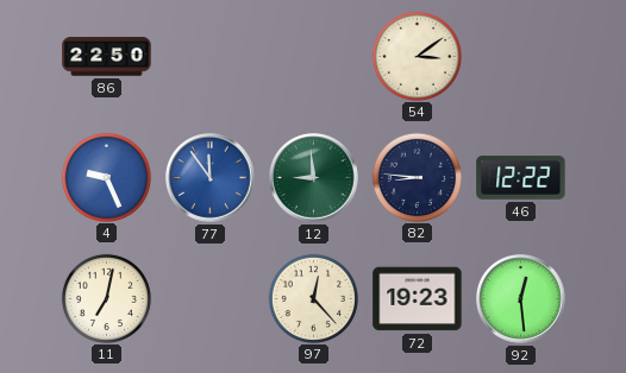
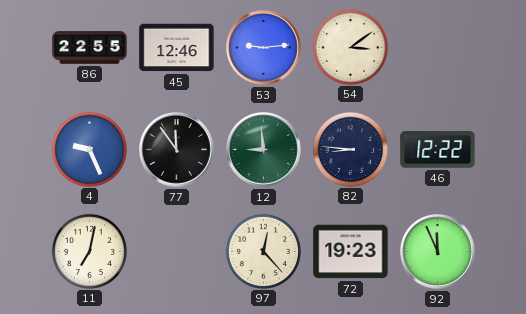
86: 22:50 -> 22:55 (90, 48)
45: none -> 12:46 (177, 48)
53: none -> 9:14 (264, 48)
77 dial: blue -> black (177, 150)
92: 12:29 -> 11:56 (438, 252)
